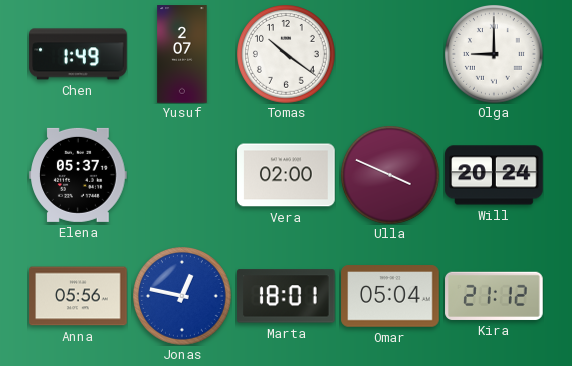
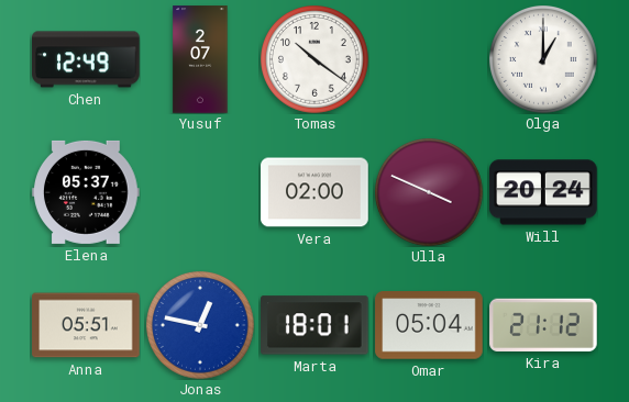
Chen: 1:49 -> 12:49 (86, 59)
Olga: 9:00 -> 1:00 (544, 60)
Anna: 05:56 -> 05:51 (86, 325)
